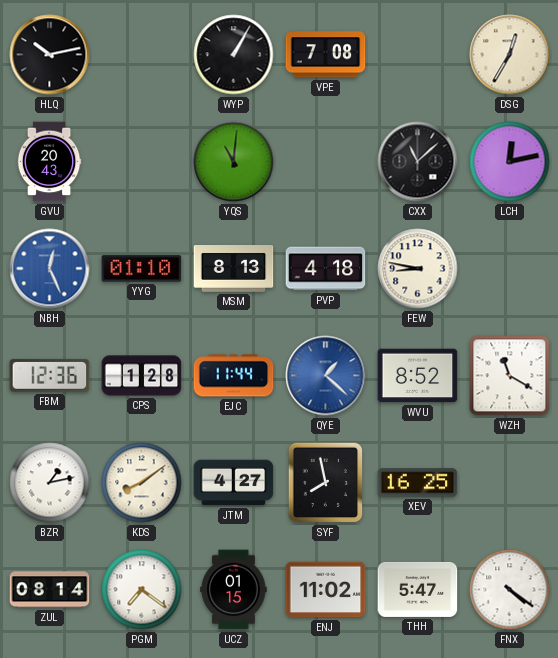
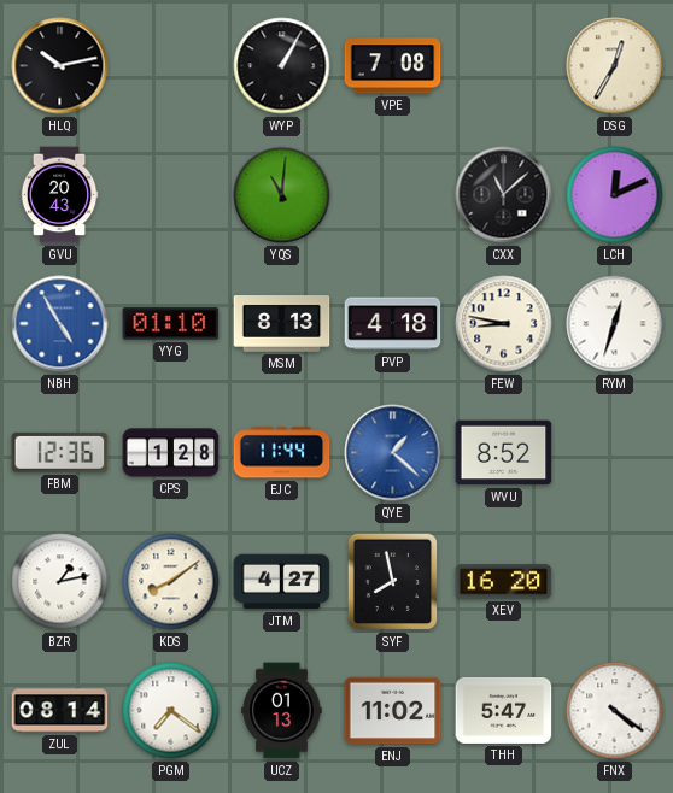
LCH: 12:13 -> 12:11 (615, 195)
NBH: 12:26 -> 4:55 (60, 324)
RYM: none -> 12:33 (615, 324)
WZH: 11:20 -> none (510, 376)
XEV: 16:25 -> 16:20 (504, 582)
UCZ: 01:15 -> 01:13 (282, 711)
